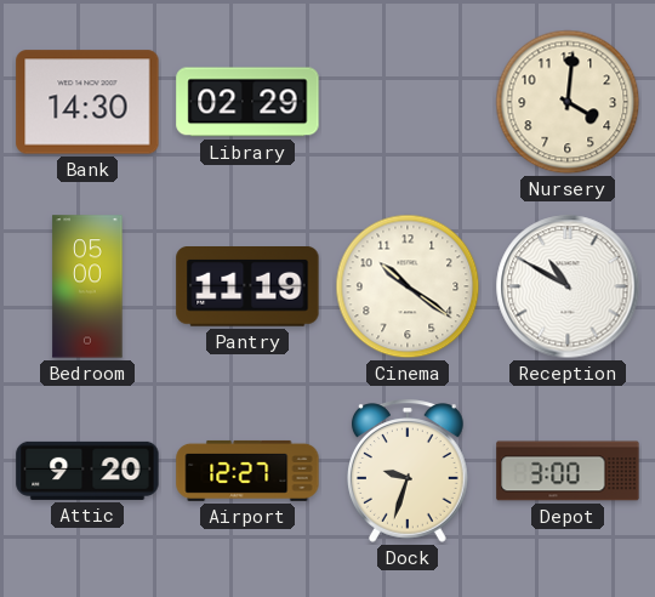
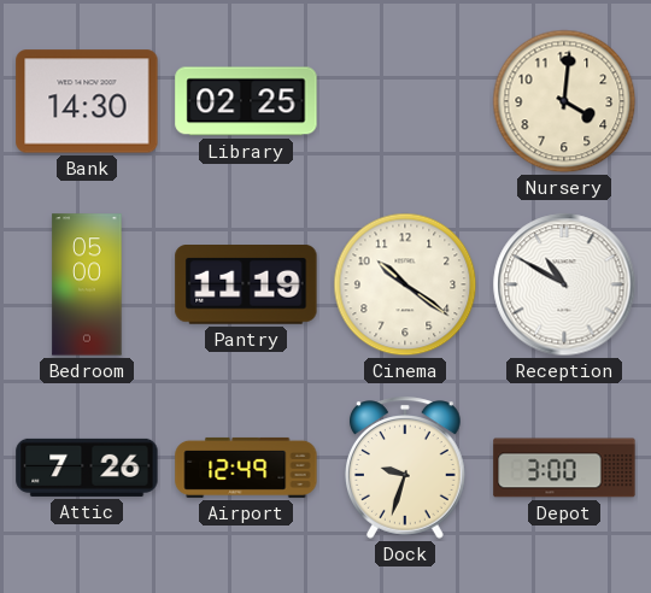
Library: 02:29 -> 02:25 (246, 101)
Attic: 9:20 -> 7:26 (87, 468)
Airport: 12:27 -> 12:49 (246, 468)
